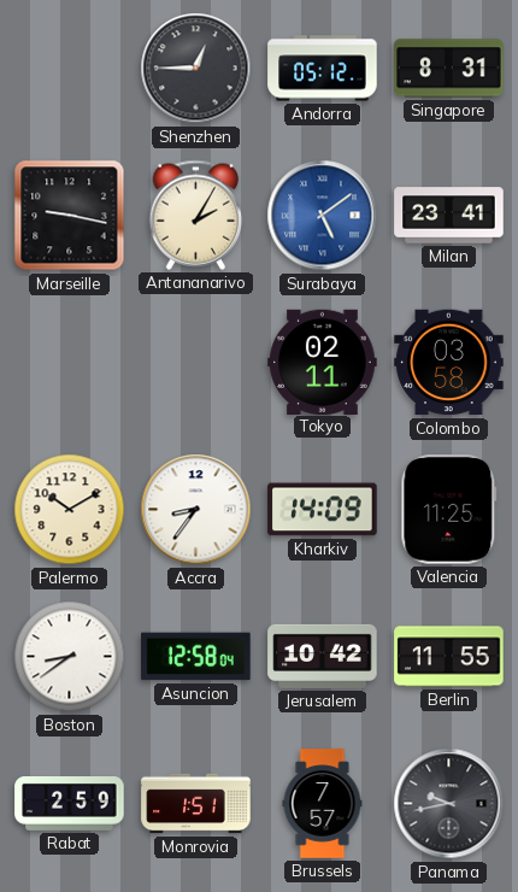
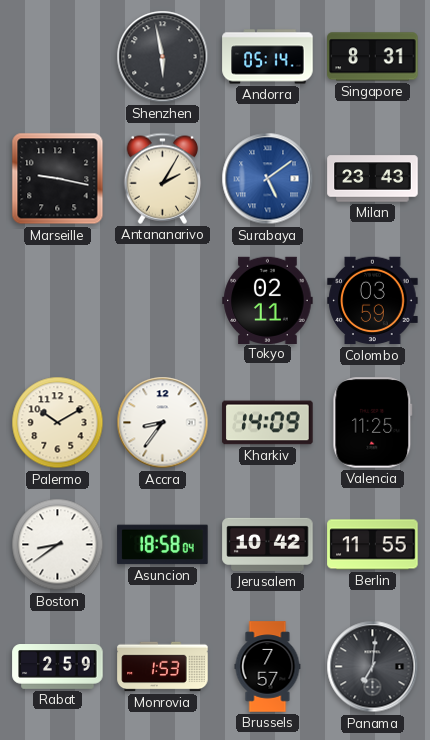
Shenzhen: 12:45 -> 5:58 (163, 57)
Andorra: 05:12 -> 05:14 (268, 57)
Milan: 23:41 -> 23:43 (373, 179)
Colombo: 03:58 -> 03:59 (373, 301)
Asuncion: 12:58 -> 18:58 (163, 545)
Monrovia: 1:51 -> 1:53 (163, 667)
Panama: 9:43 -> 7:01 (373, 667)
